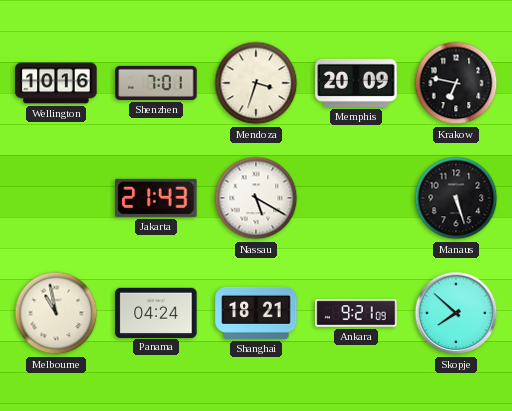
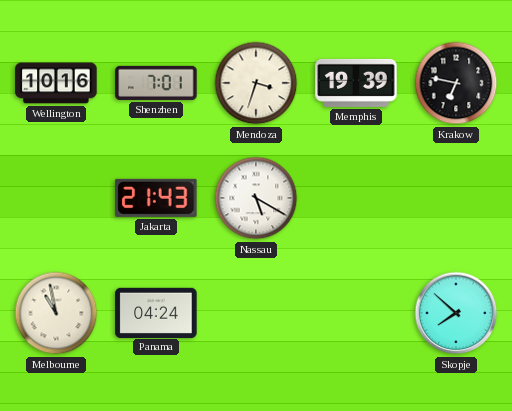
Memphis: 20:09 -> 19:39 (356, 83)
Manaus: 5:27 -> none (456, 198)
Shanghai: 18:21 -> none (256, 313)
Ankara: 9:21 -> none (356, 313)
